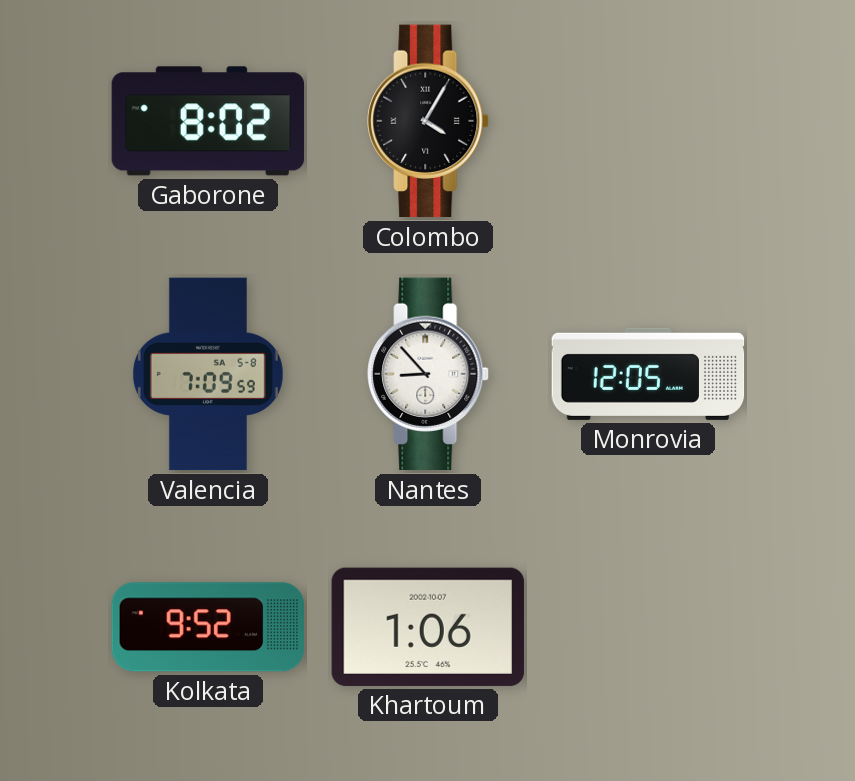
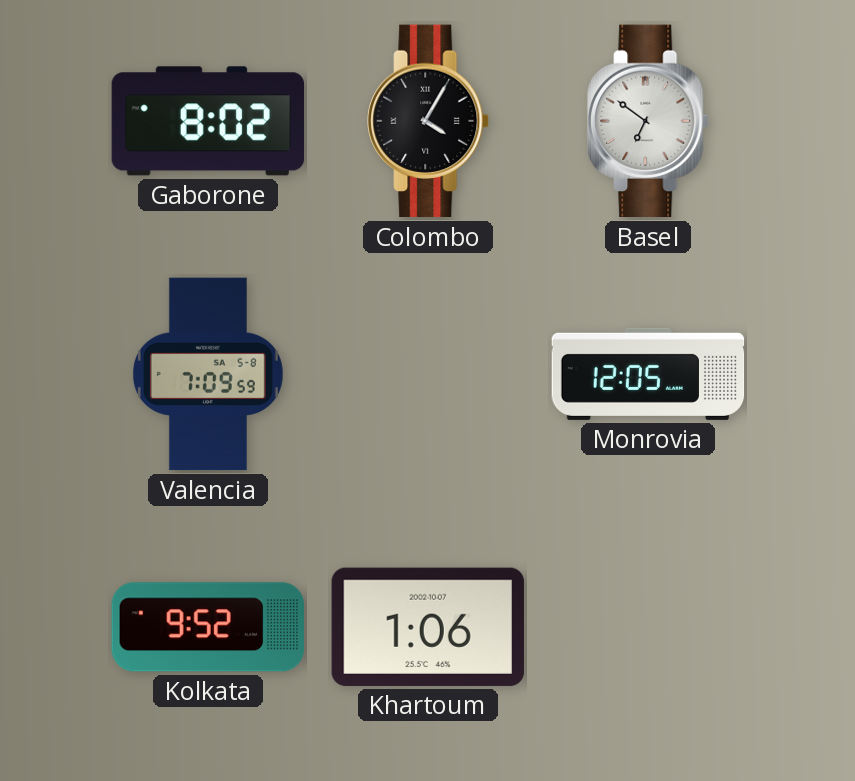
Basel: none -> 6:51 (648, 121)
Nantes: 8:53 -> none (428, 374)
